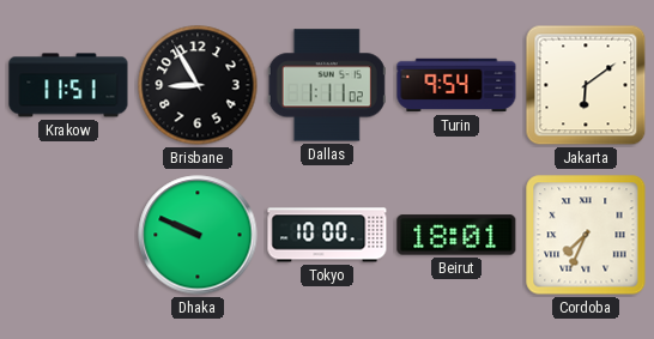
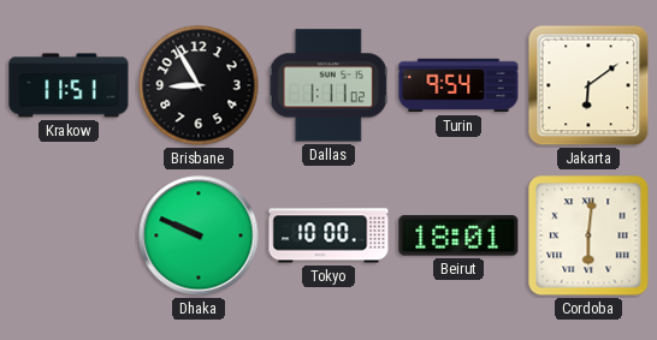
Cordoba: 7:34 -> 6:01 (588, 235)
